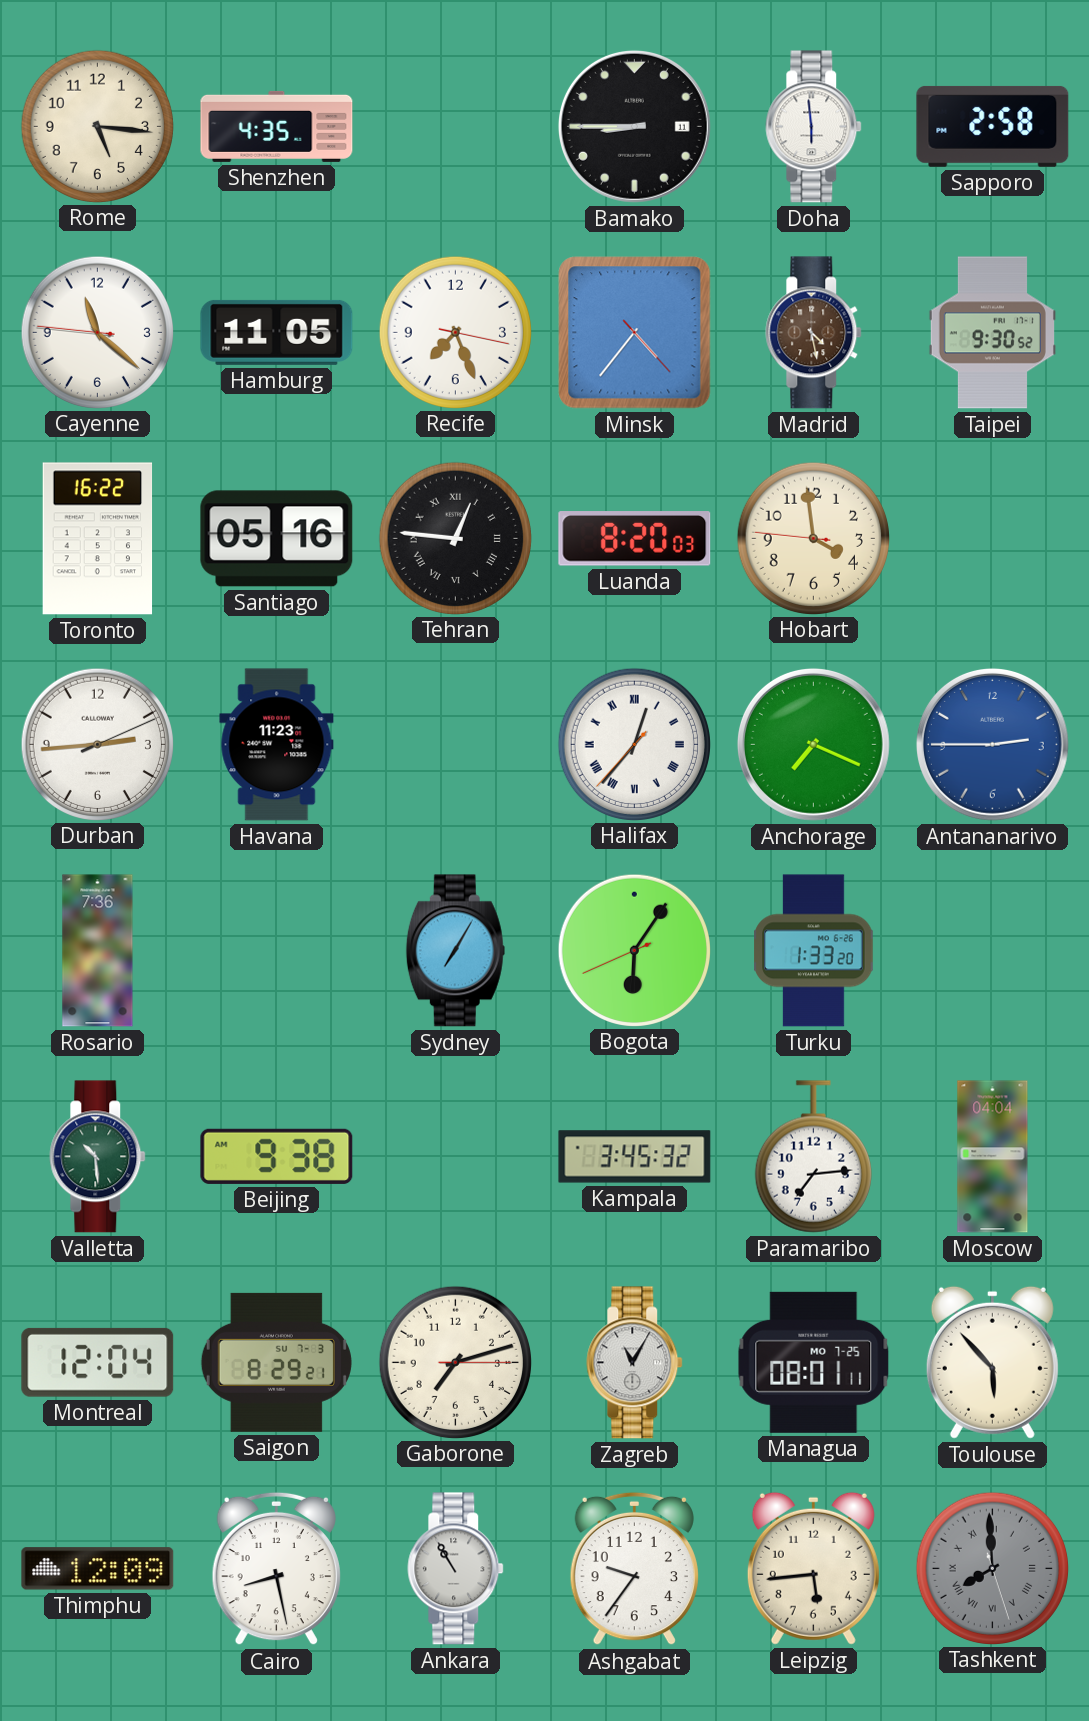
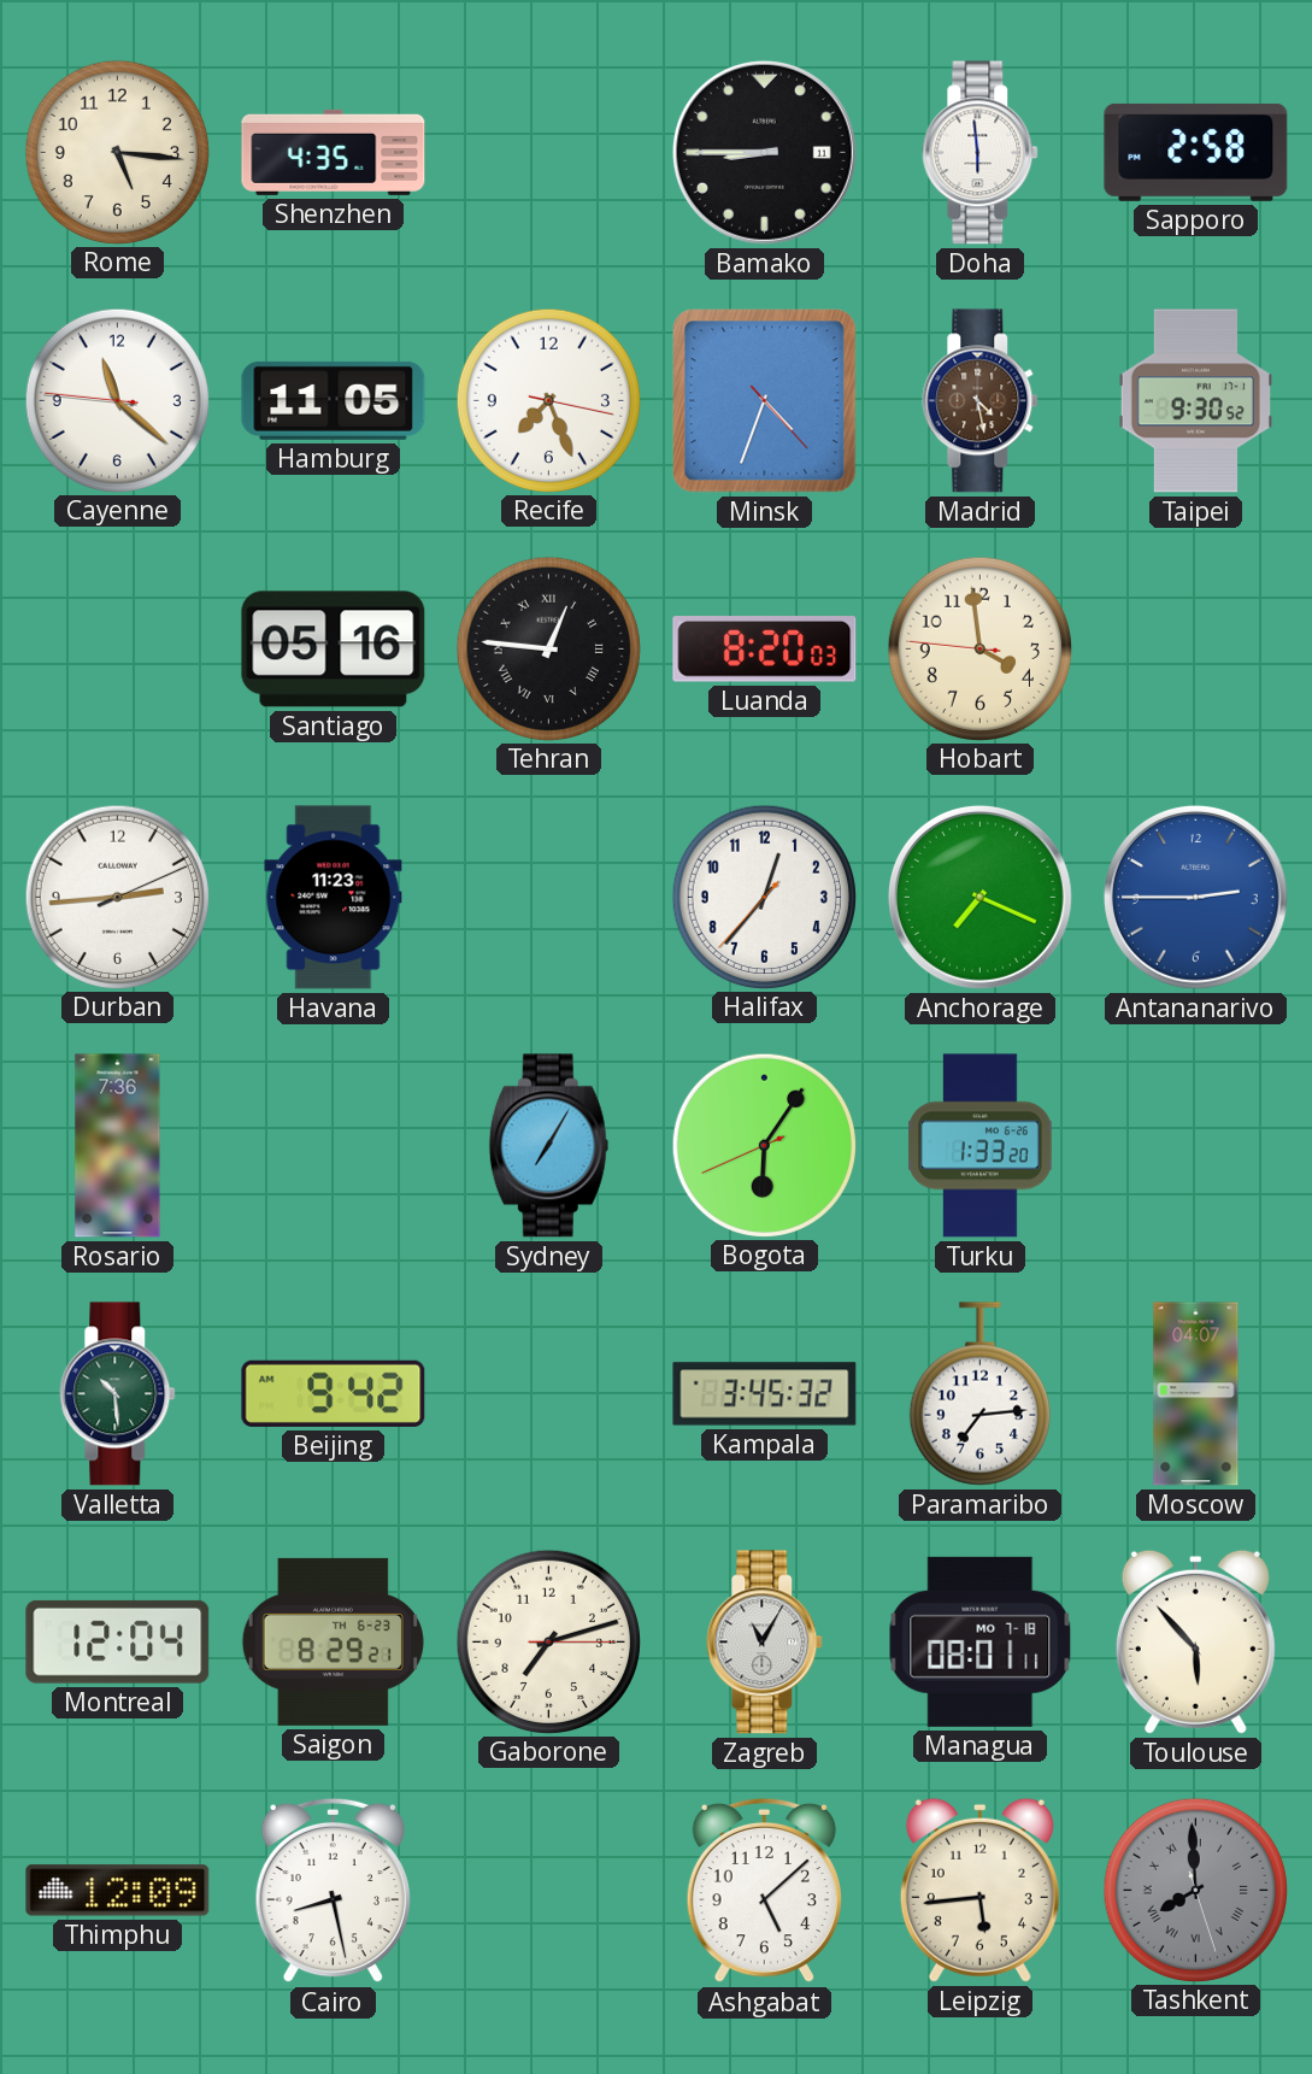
Minsk: 4:36 -> 4:33 (765, 401)
Toronto: 16:22 -> none (98, 539)
Halifax numerals: Roman -> Arabic (764, 897)
Beijing: 9:38 -> 9:42 (334, 1393)
Moscow: 04:04 -> 04:07 (1196, 1394)
Saigon date: SU 7-3 -> TH 6-23 (333, 1641)
Managua date: MO 7-25 -> MO 7-18 (981, 1641)
Ankara: 10:55 -> none (456, 1569)
Ashgabat: 9:36 -> 5:08 (764, 1891)
